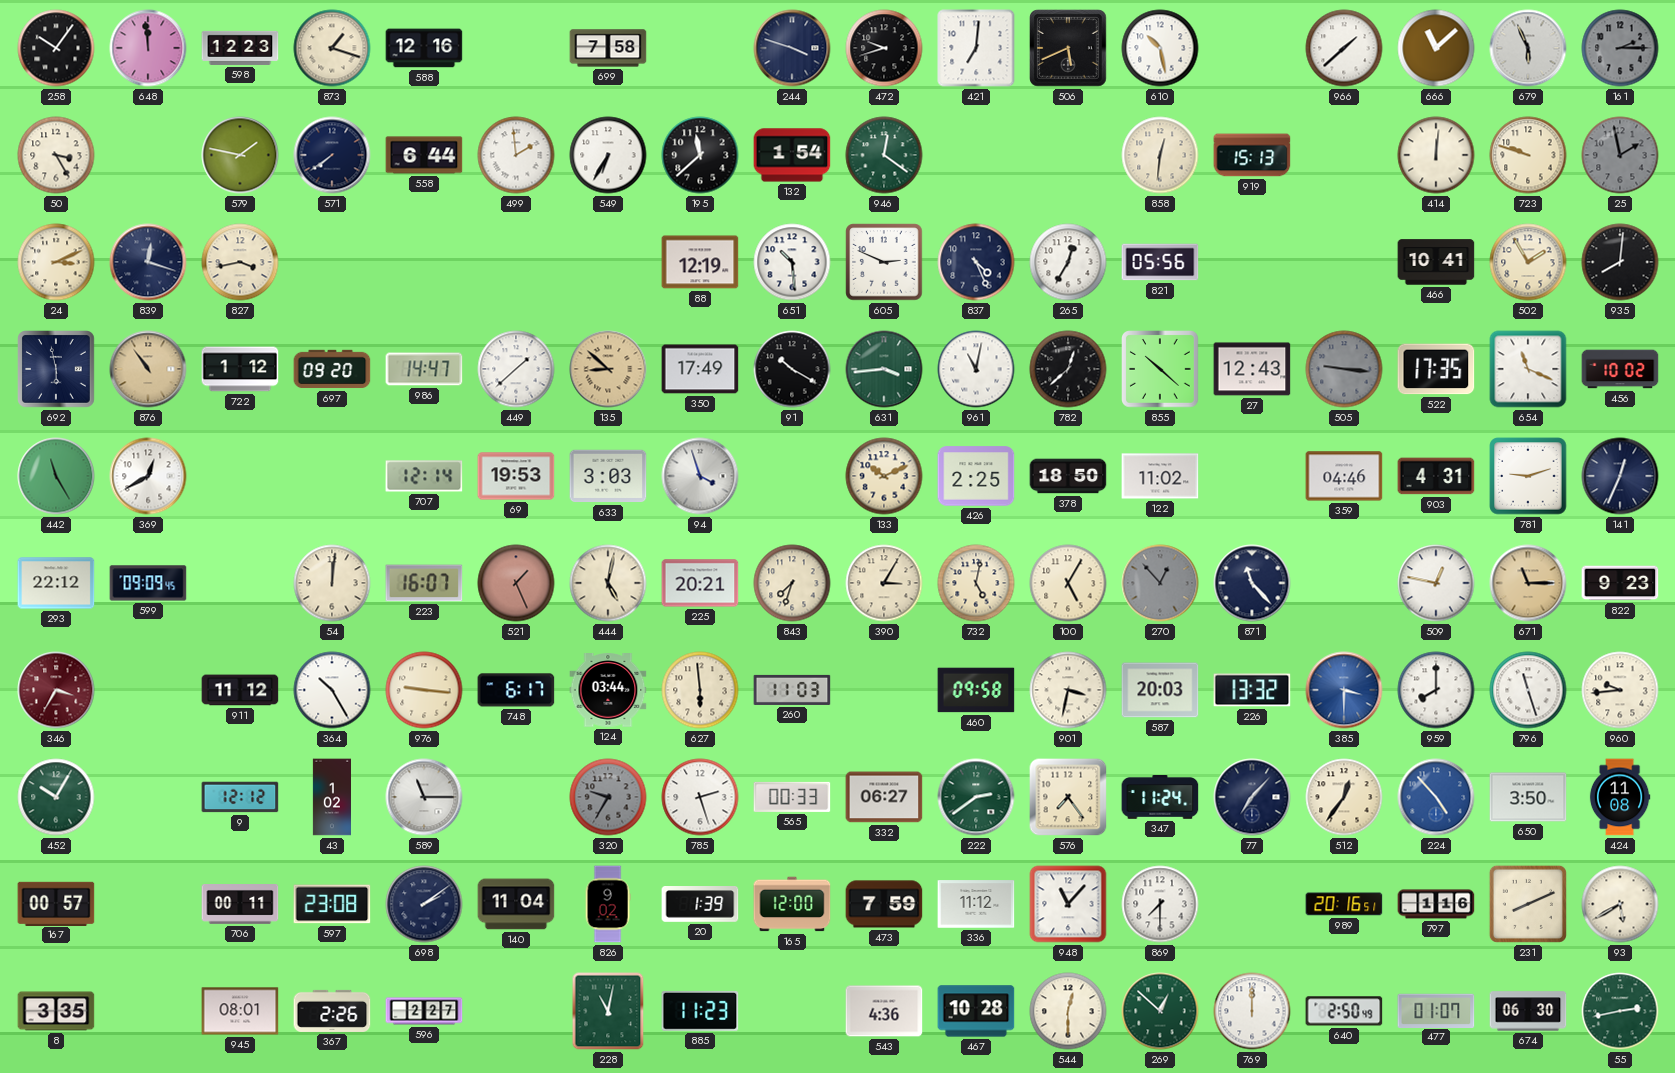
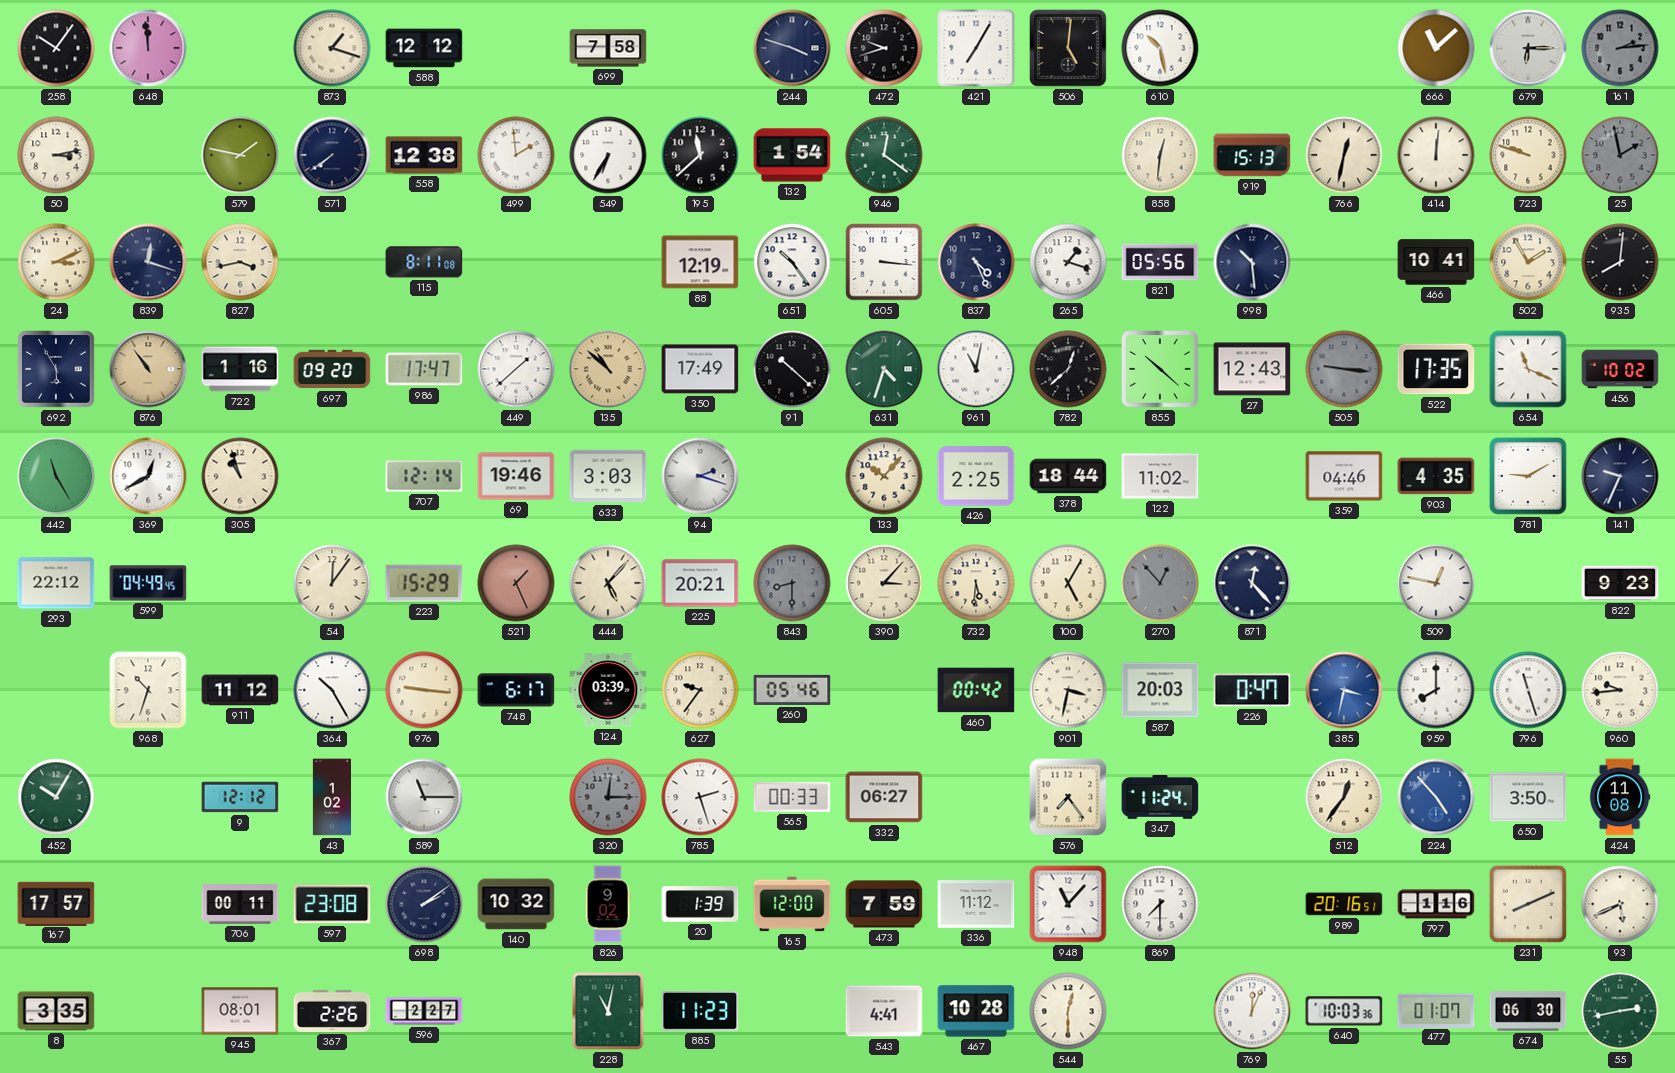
598: 12:23 -> none (240, 48)
588: 12:16 -> 12:12 (424, 48)
421: 7:01 -> 7:05 (976, 48)
506: 5:41 -> 5:01 (1069, 49)
966: 1:38 -> none (1344, 48)
679: 5:56 -> 6:15 (1528, 48)
161: 2:15 -> 2:14 (1620, 48)
50: 3:25 -> 3:13 (56, 155)
558: 6:44 -> 12:38 (424, 155)
766: none -> 12:32 (1344, 155)
115: none -> 8:11 (424, 262)
651: 10:29 -> 10:24 (792, 262)
605: 2:49 -> 3:16 (884, 262)
265: 12:35 -> 1:18 (1068, 262)
998: none -> 10:29 (1252, 262)
692: 5:58 -> 5:55 (57, 370)
722: 1:12 -> 1:16 (240, 369)
986: 14:47 -> 17:47 (424, 369)
135: 8:52 -> 10:52 (608, 369)
91: 10:20 -> 10:22 (792, 369)
631: 3:44 -> 4:33 (884, 369)
305: none -> 10:57 (240, 476)
69: 19:53 -> 19:46 (516, 476)
94: 3:57 -> 2:18 (700, 476)
133: 10:11 -> 10:07 (884, 476)
378: 18:50 -> 18:44 (1068, 476)
903: 4:31 -> 4:35 (1436, 476)
781: 9:12 -> 9:10 (1528, 476)
141: 12:34 -> 9:34 (1620, 476)
599: 09:09 -> 04:49 (148, 583)
54: 12:01 -> 12:06 (332, 583)
223: 16:07 -> 15:29 (424, 583)
444: 5:02 -> 5:07 (608, 583)
843: 7:33 -> 8:30 (792, 583)
843 dial: cream -> grey (792, 583)
390: 3:05 -> 3:07 (884, 583)
732: 5:02 -> 5:31 (976, 583)
871: 11:23 -> 12:23 (1252, 583)
671: 11:15 -> none (1528, 583)
346: 3:35 -> none (56, 690)
968: none -> 10:33 (148, 690)
124: 03:44 -> 03:39 (608, 690)
627: 5:59 -> 9:36 (700, 690)
260: 11:03 -> 05:46 (792, 690)
460: 09:58 -> 00:42 (976, 690)
226: 13:32 -> 0:47 (1252, 690)
385: 3:30 -> 3:32 (1344, 690)
320: 9:35 -> 12:15 (608, 797)
222: 2:39 -> none (976, 797)
77: 7:07 -> none (1252, 797)
167: 00:57 -> 17:57 (56, 903)
140: 11:04 -> 10:32 (516, 904)
93: 5:40 -> 5:41 (1620, 904)
543: 4:36 -> 4:41 (884, 1011)
269: 12:52 -> none (1160, 1011)
769: 12:00 -> 12:04 (1252, 1011)
640: 2:50 -> 10:03 (1344, 1011)
